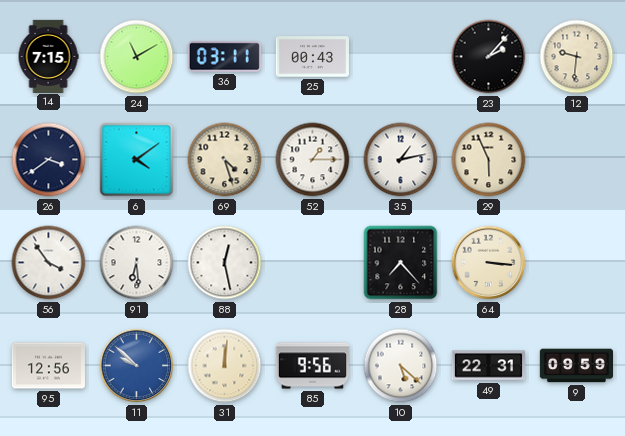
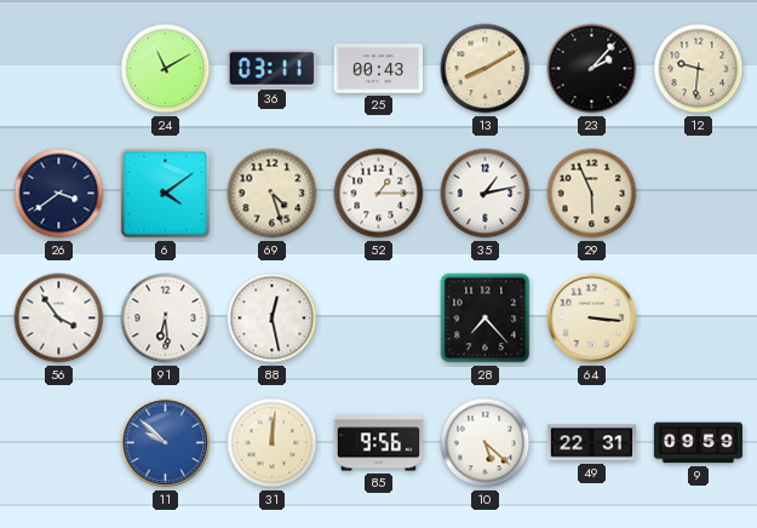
14: 7:15 -> none (48, 56)
13: none -> 8:10 (486, 69)
95: 12:56 -> none (48, 366)
